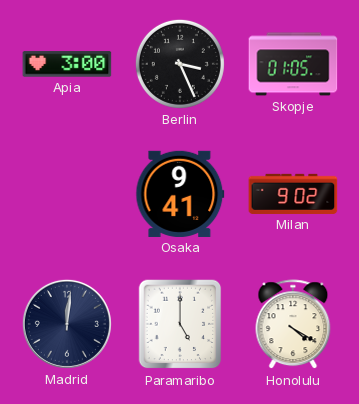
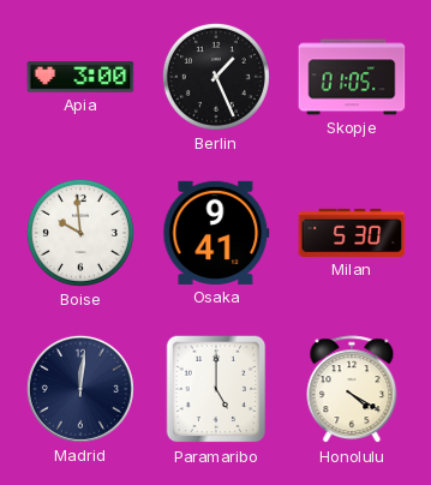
Berlin: 3:26 -> 1:26 (216, 77)
Boise: none -> 9:59 (80, 233)
Milan: 9:02 -> 5:30 (352, 233)
